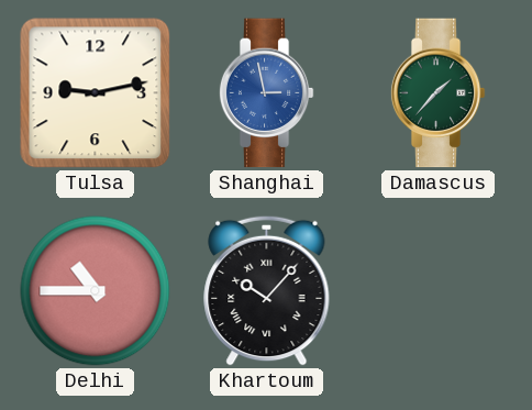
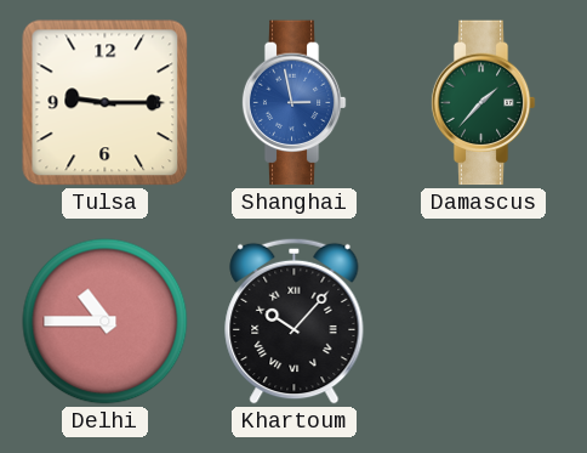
Tulsa: 9:13 -> 9:15 (106, 103)
